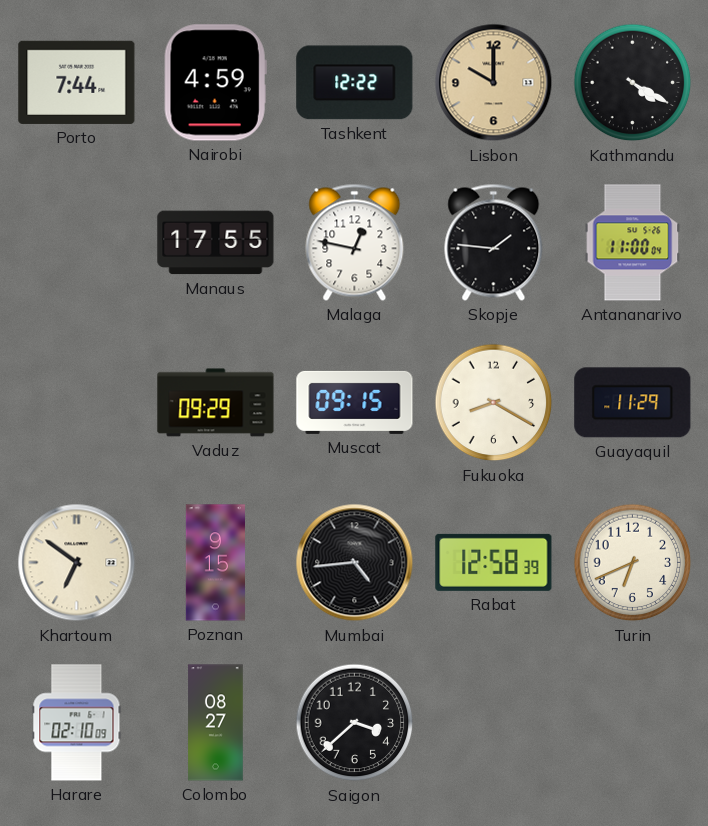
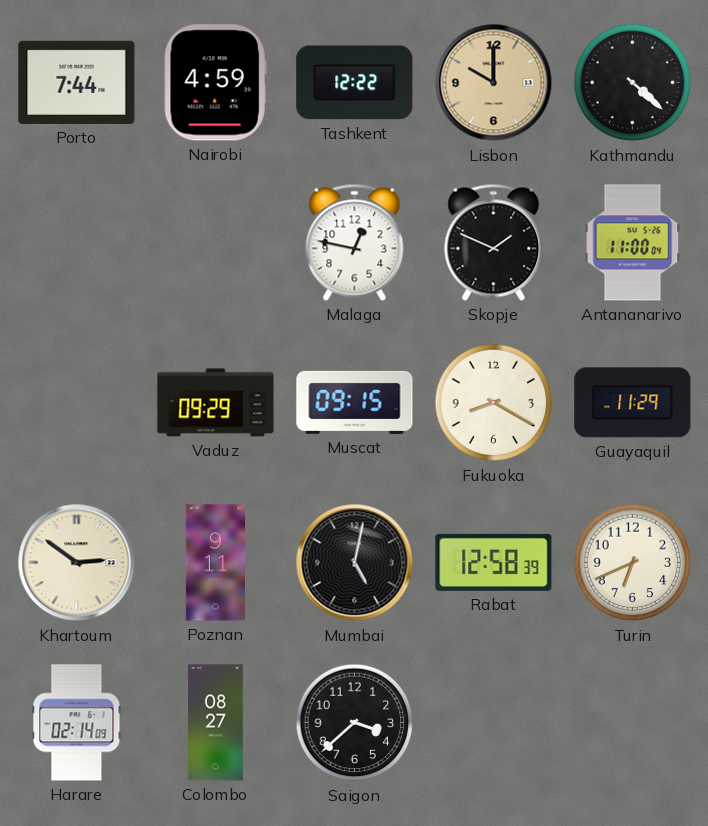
Kathmandu: 4:20 -> 4:22 (633, 83)
Manaus: 17:55 -> none (216, 243)
Skopje: 1:46 -> 1:49 (494, 242)
Khartoum: 6:51 -> 2:51 (77, 563)
Poznan: 9:15 -> 9:11 (215, 563)
Mumbai: 4:44 -> 5:02 (355, 563)
Harare: 02:10 -> 02:14 (77, 723)
